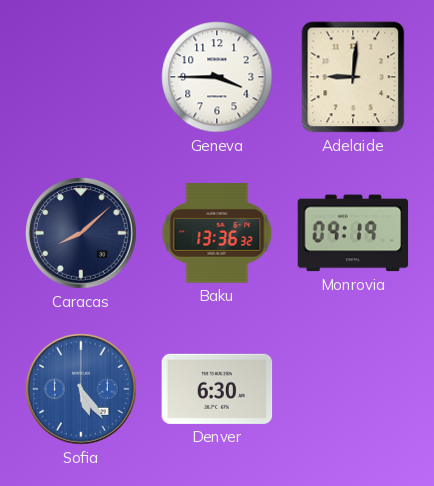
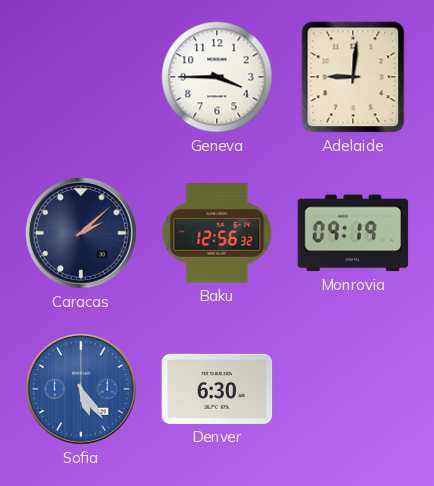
Caracas: 8:08 -> 2:08 (82, 234)
Baku: 13:36 -> 12:56 (217, 233)
